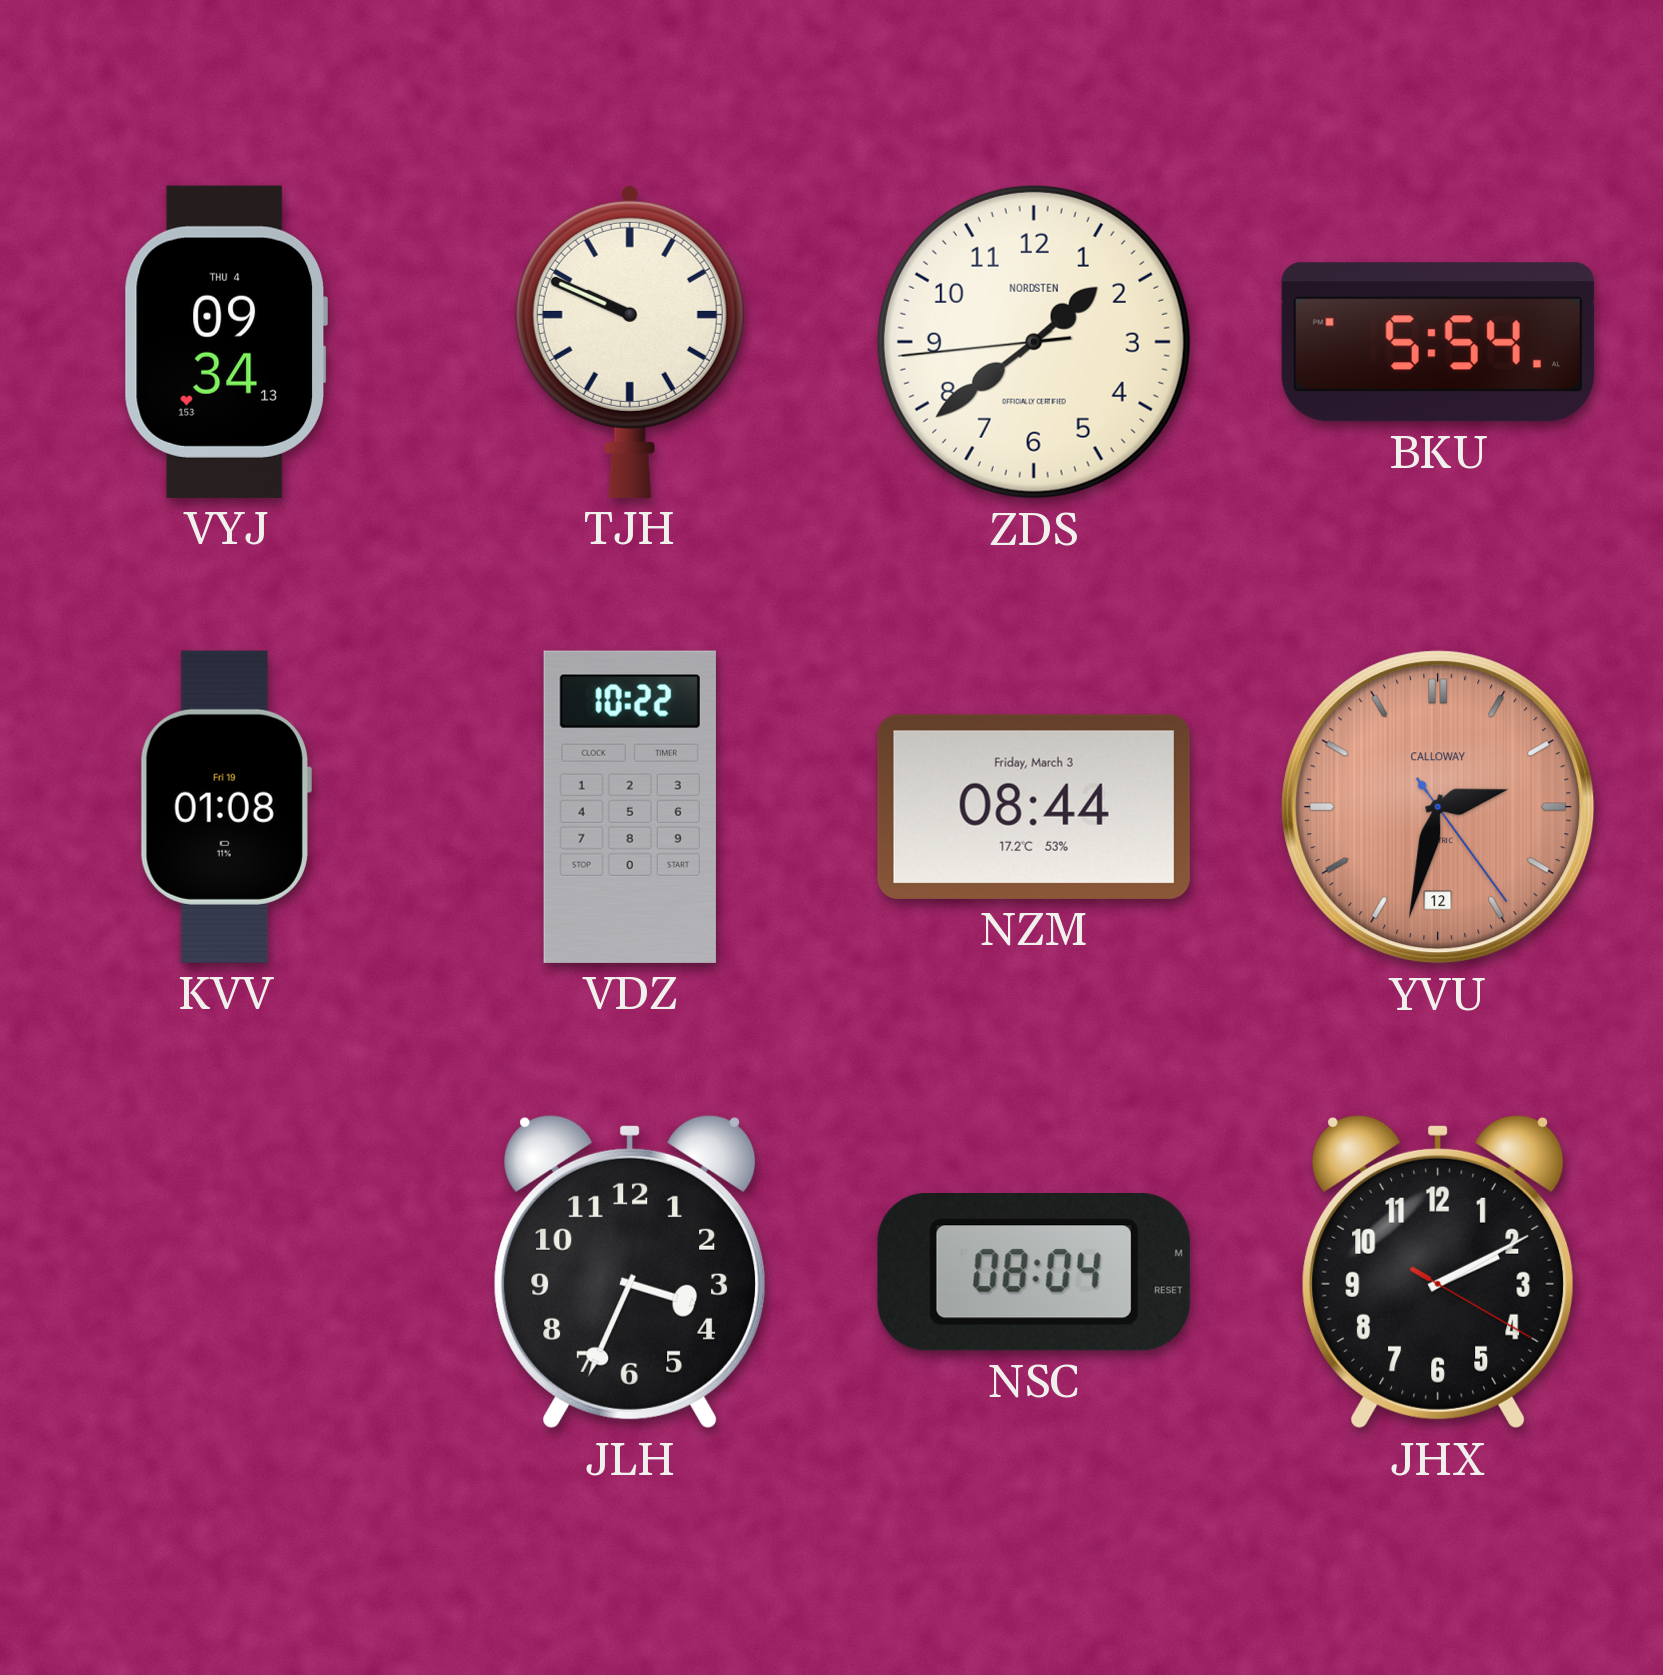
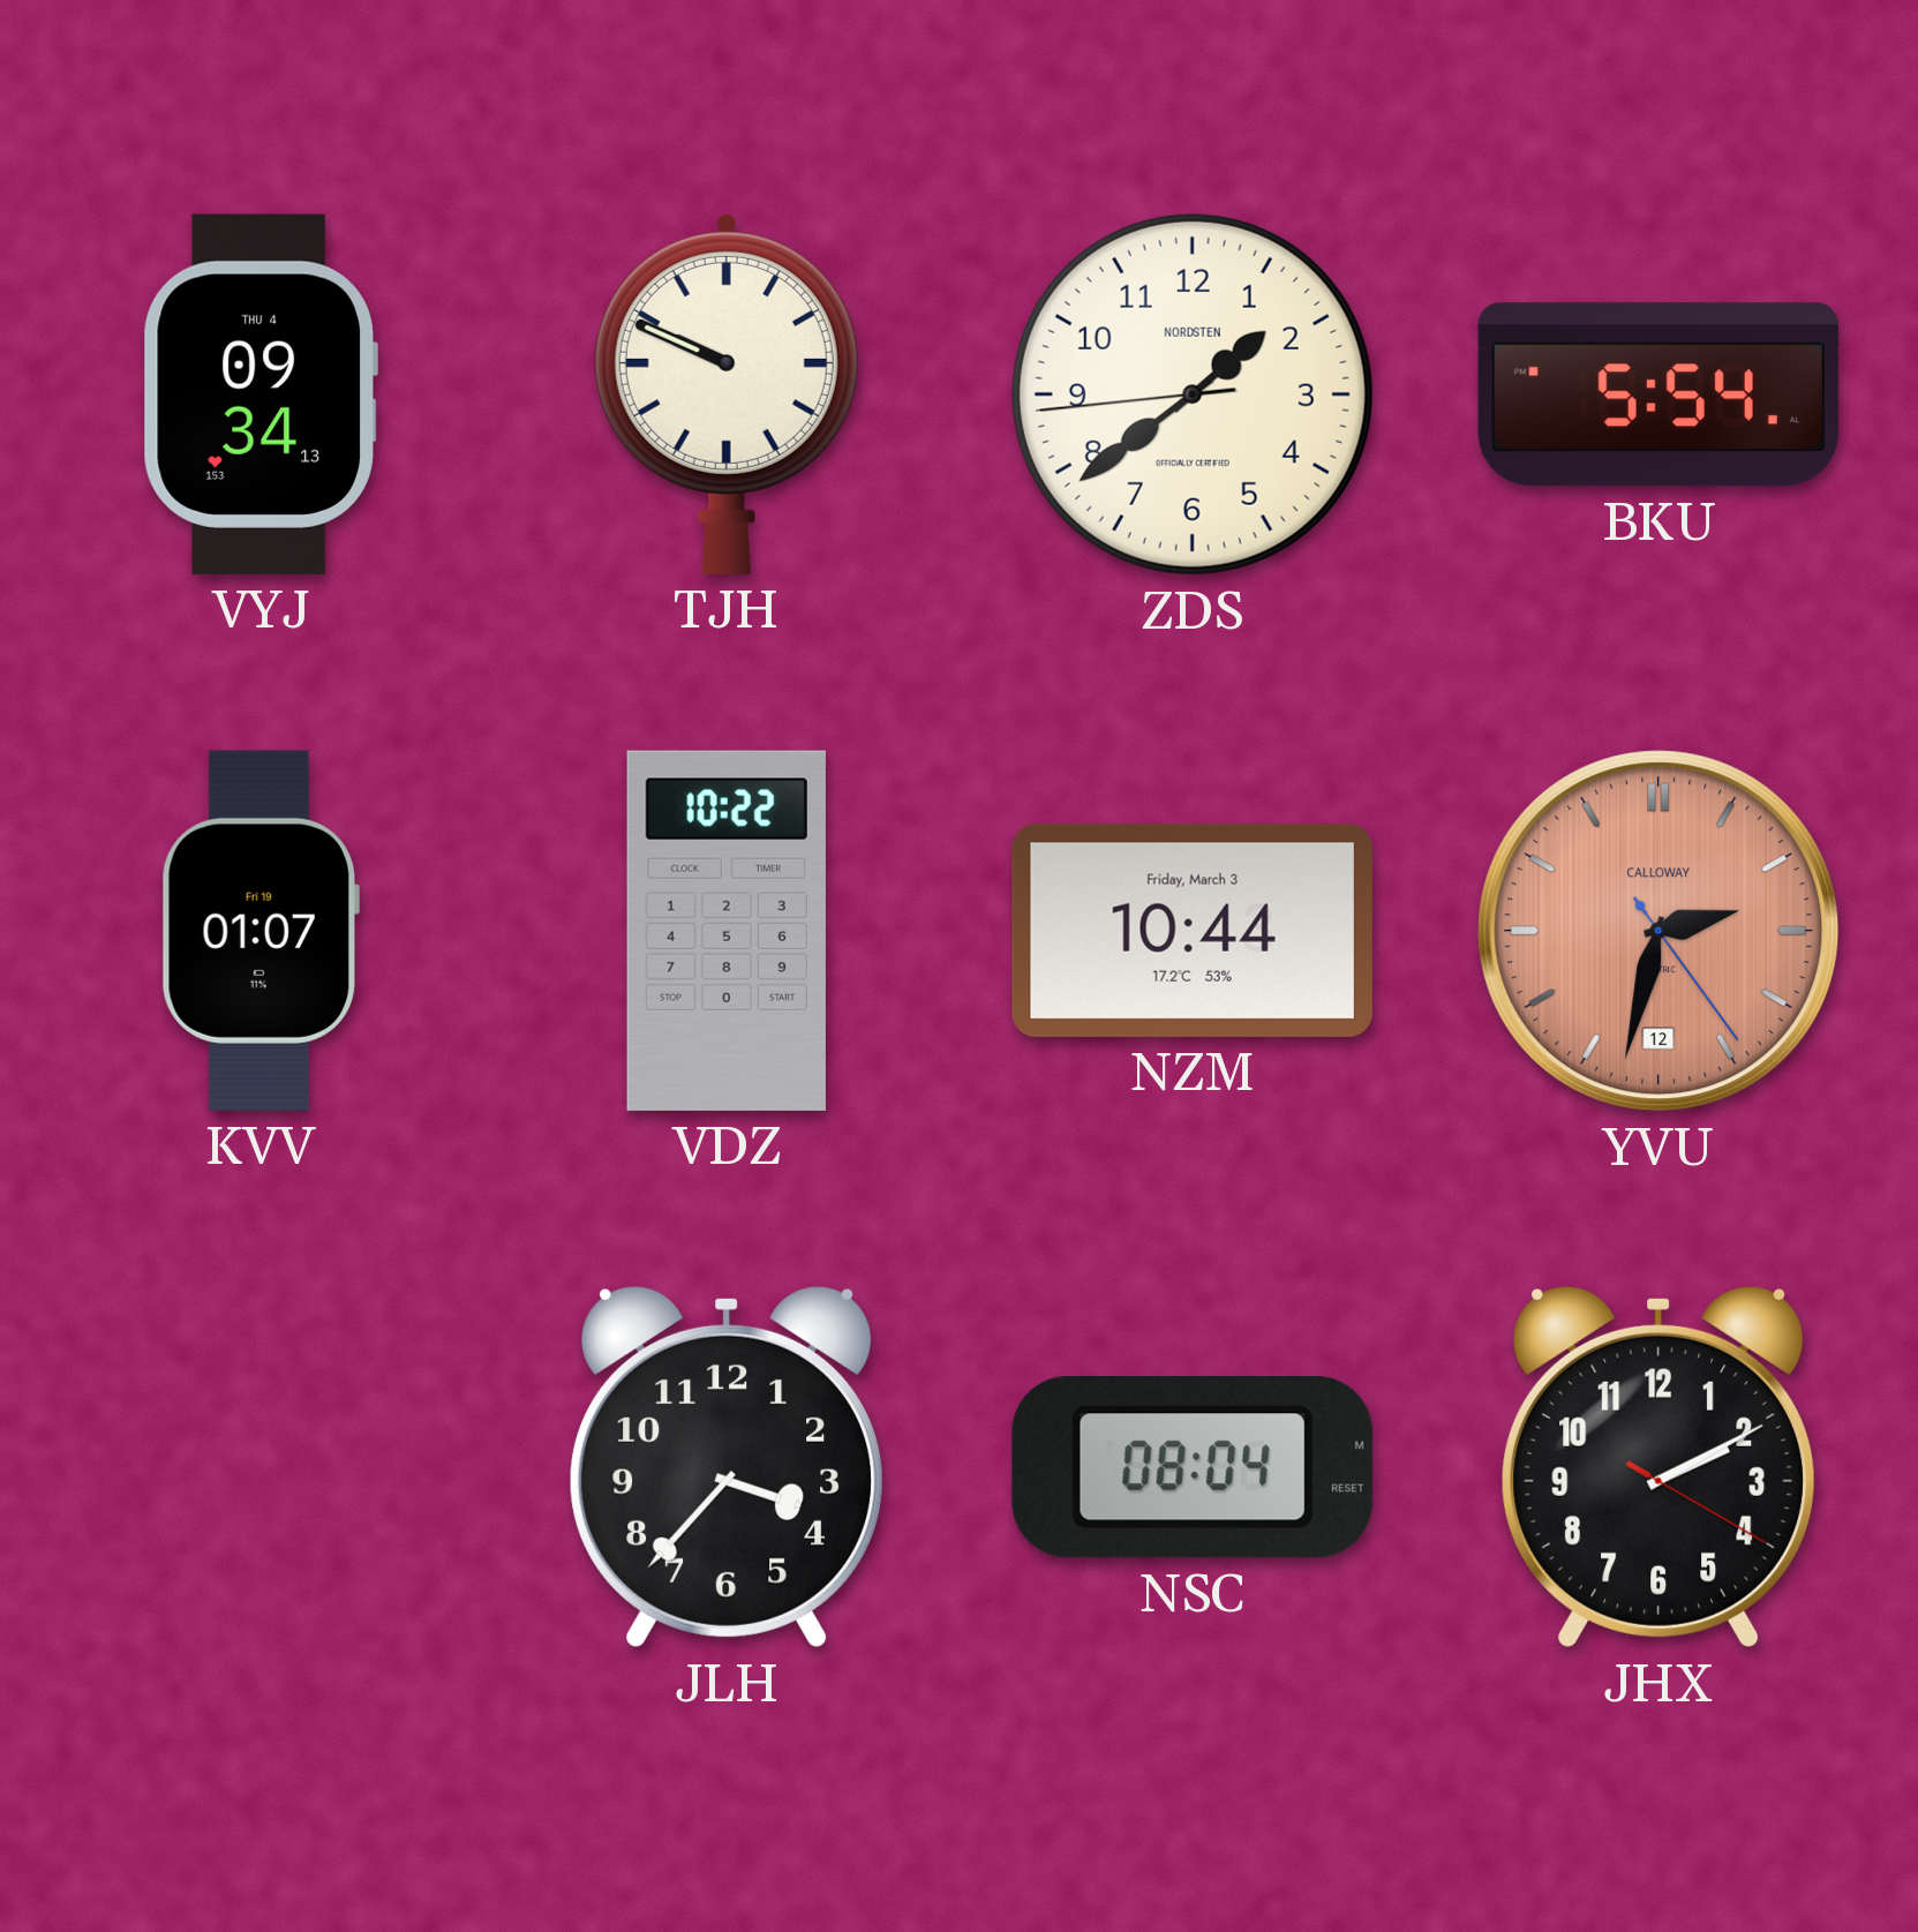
KVV: 01:08 -> 01:07 (261, 931)
NZM: 08:44 -> 10:44 (1193, 931)
JLH: 3:34 -> 3:37 (727, 1467)
